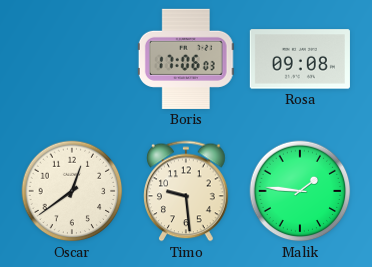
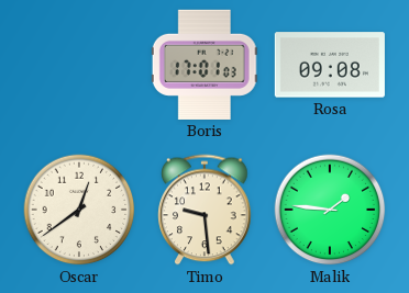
Boris: 17:06 -> 17:01 (204, 65)
